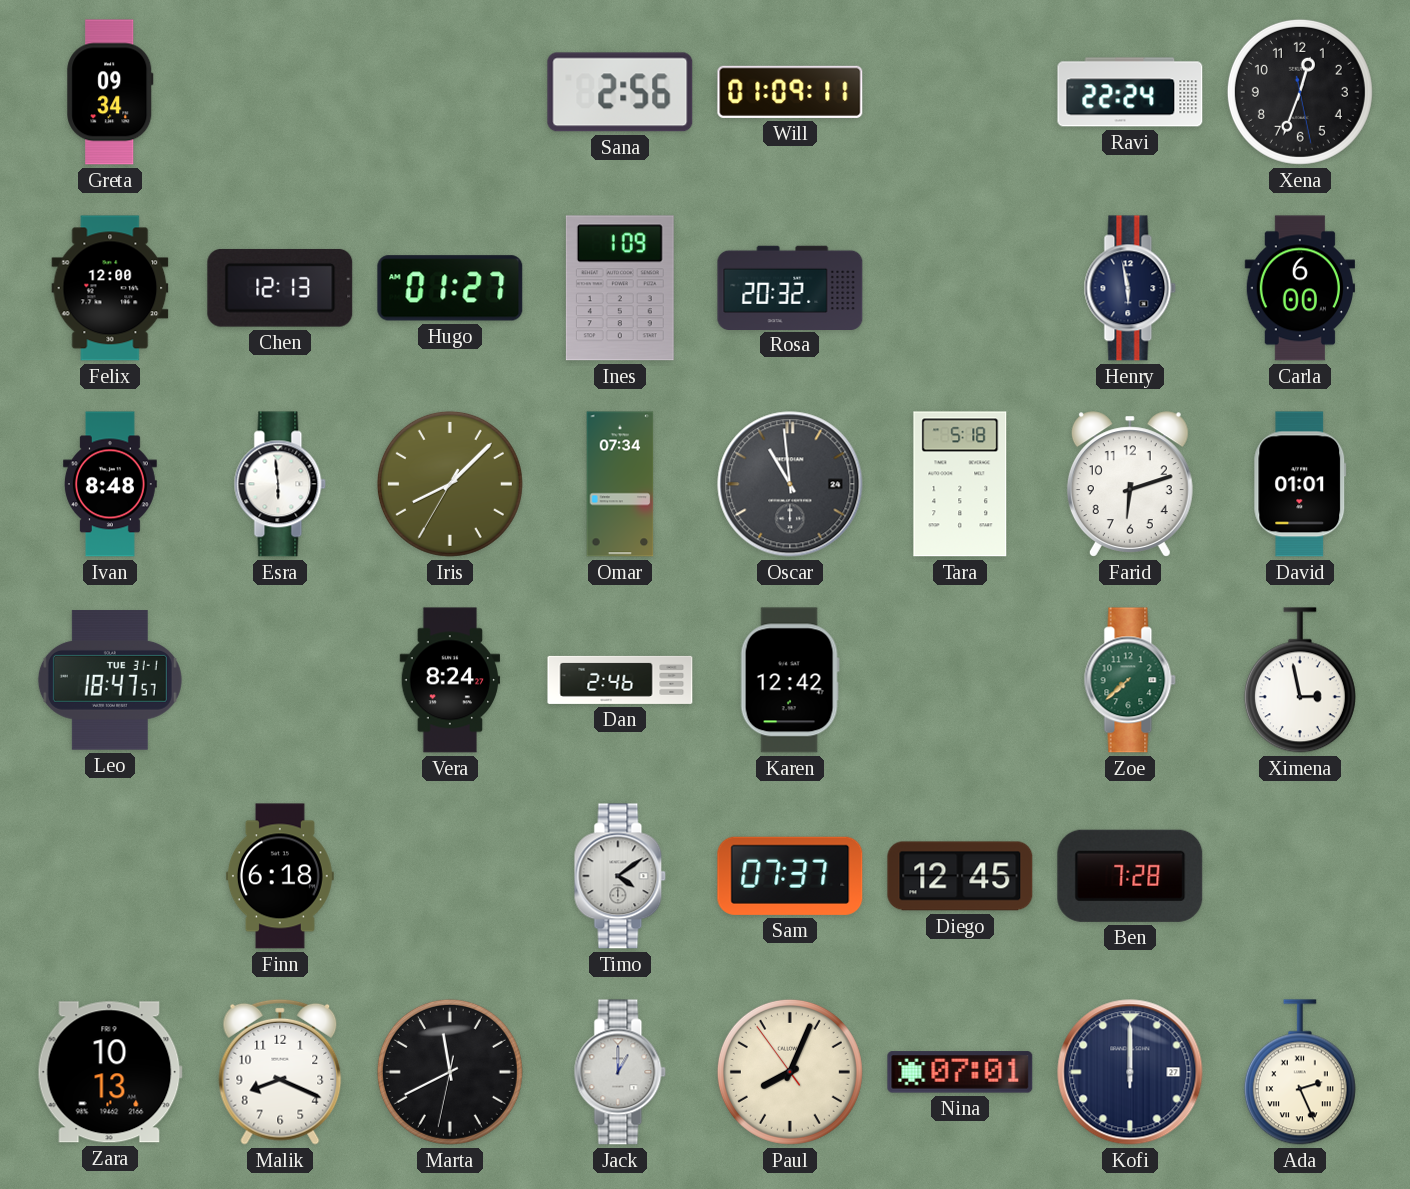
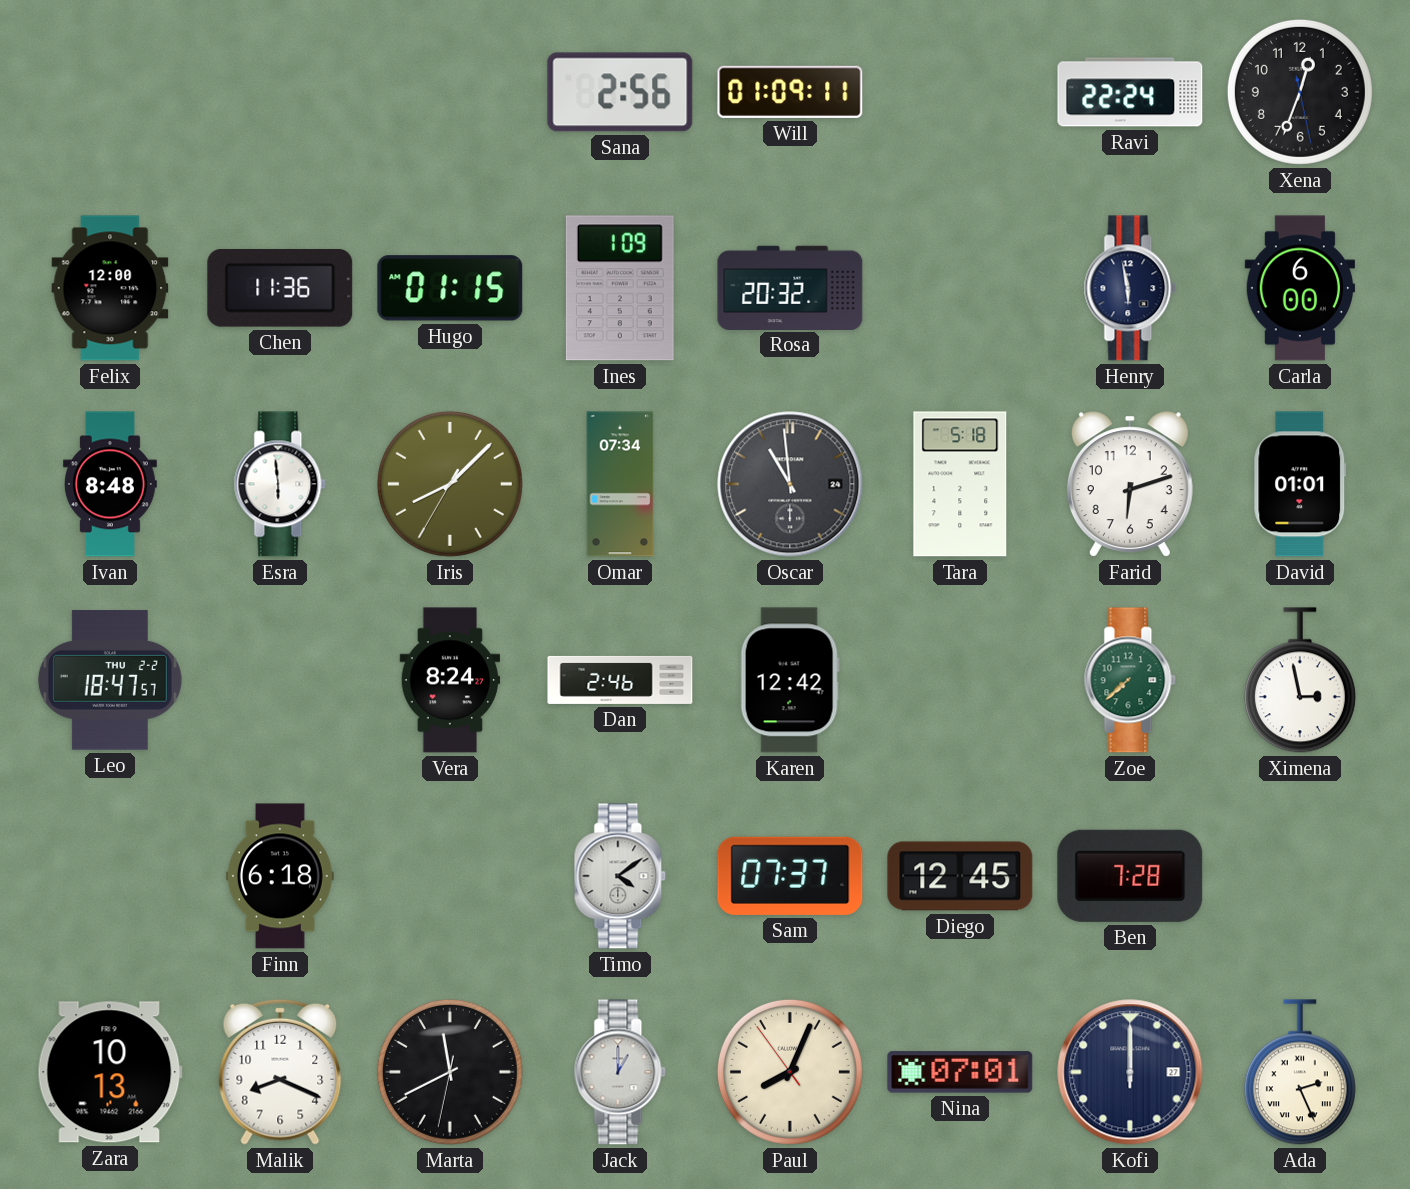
Greta: 09:34 -> none (110, 92)
Chen: 12:13 -> 11:36 (280, 288)
Hugo: 01:27 -> 01:15 (450, 288)
Leo date: TUE 31-1 -> THU 2-2 (110, 680)
